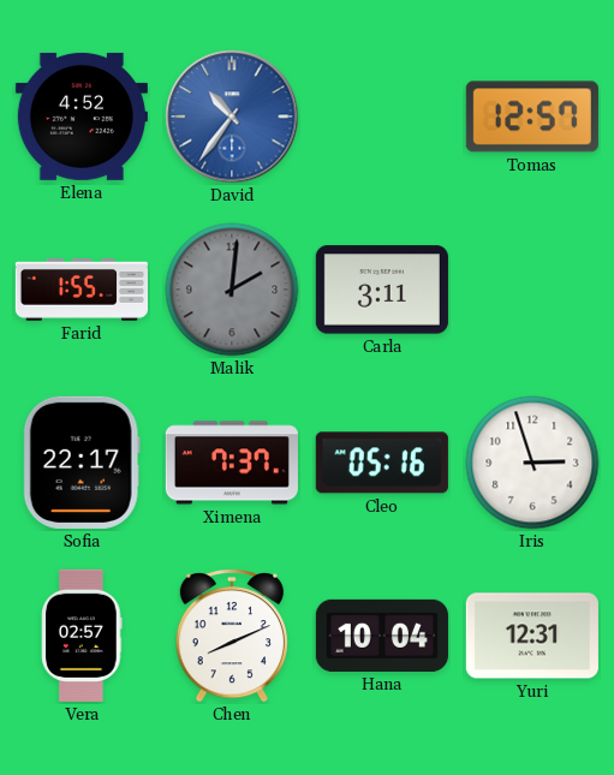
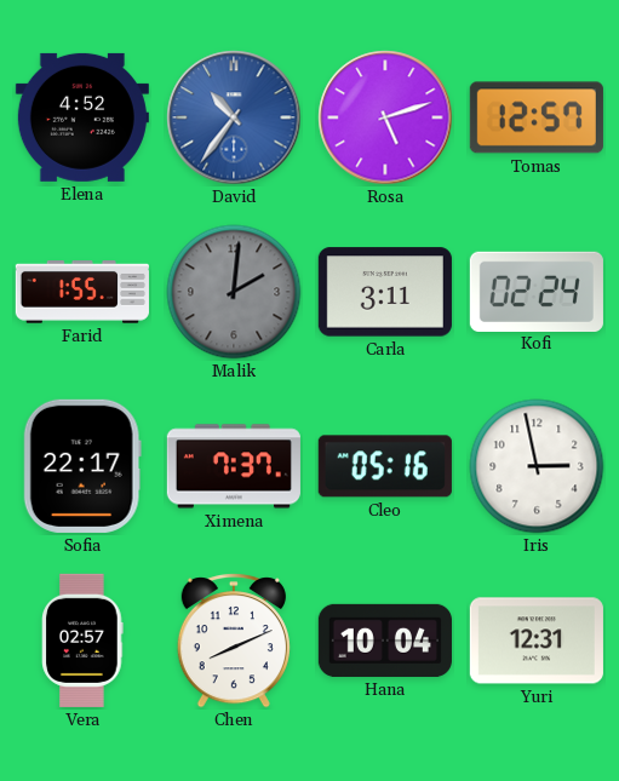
Rosa: none -> 5:12 (385, 117)
Kofi: none -> 02:24 (537, 291)
Iris: 2:57 -> 2:58 (537, 466)
